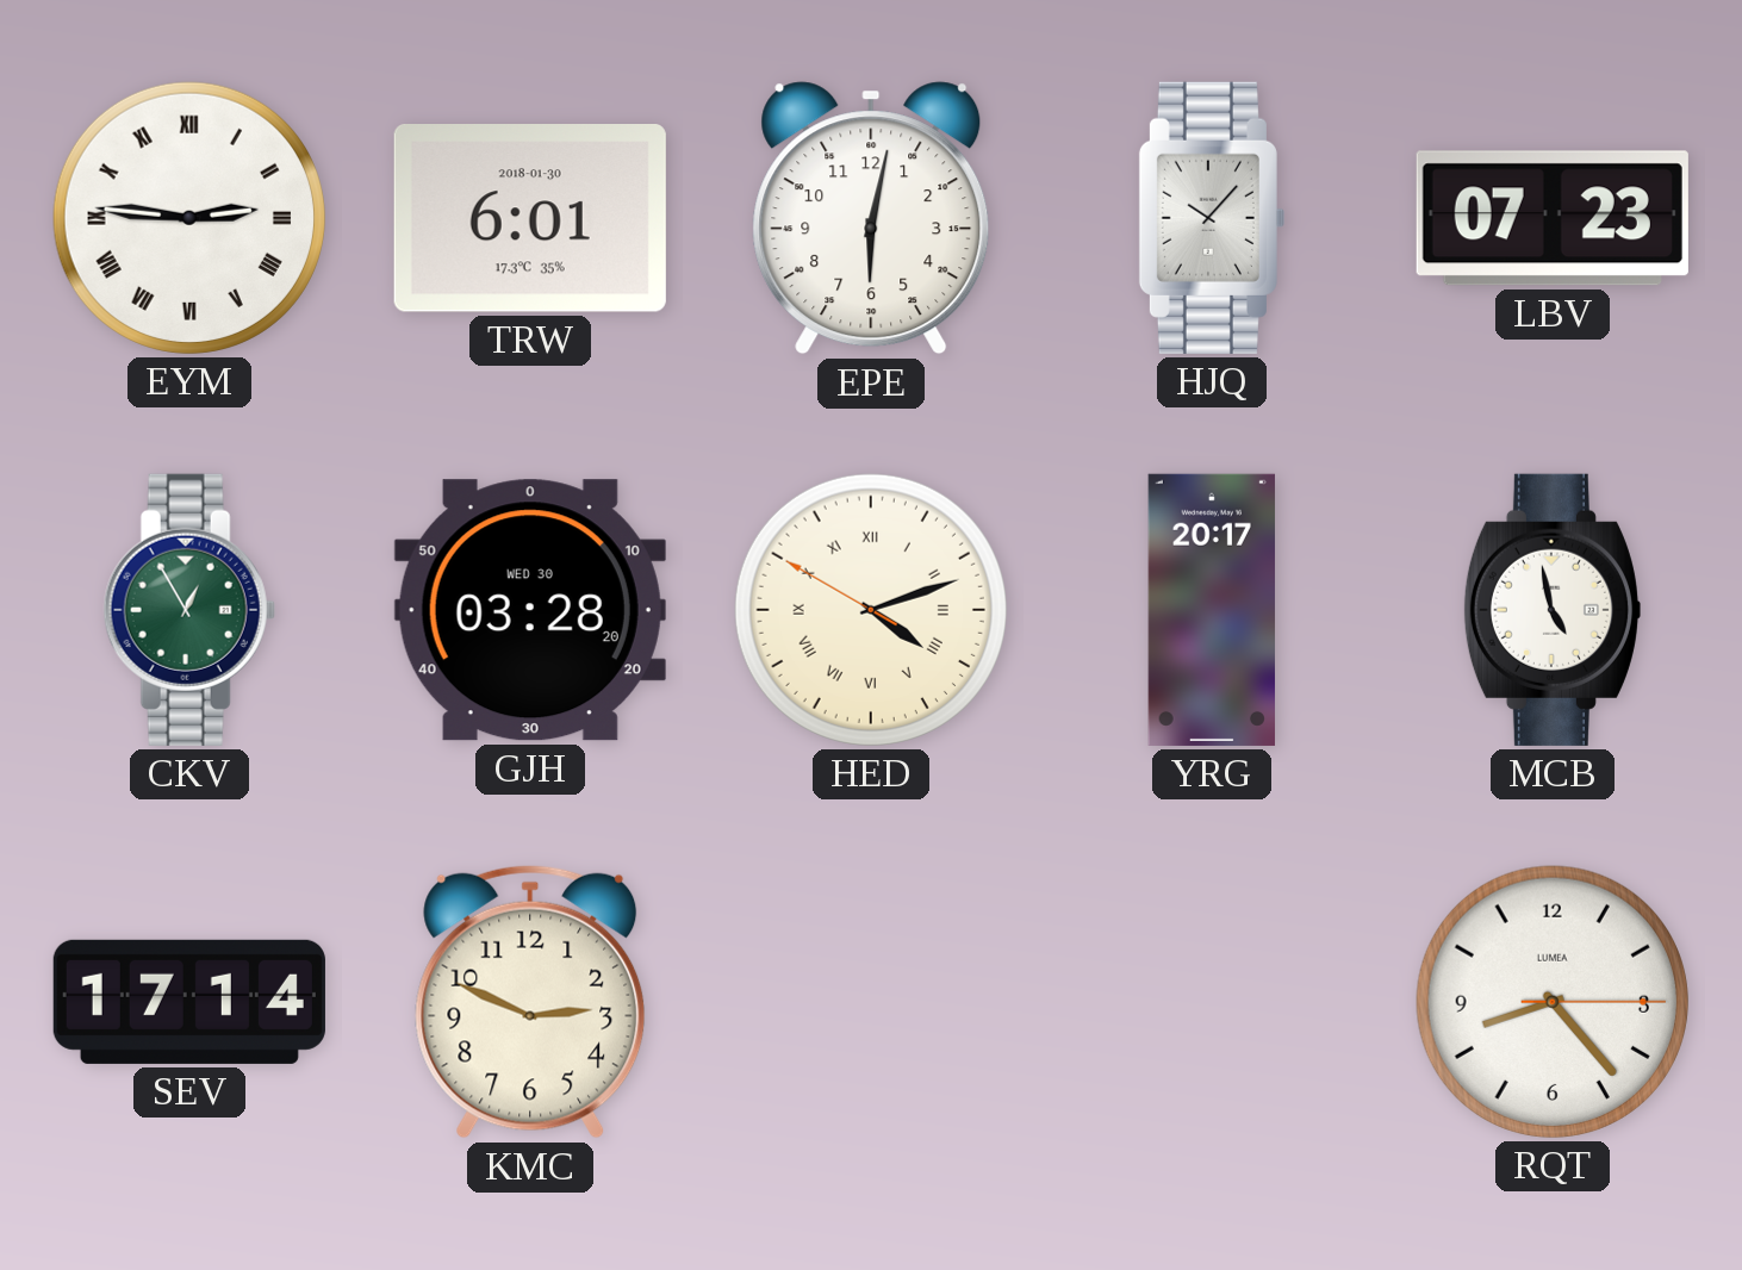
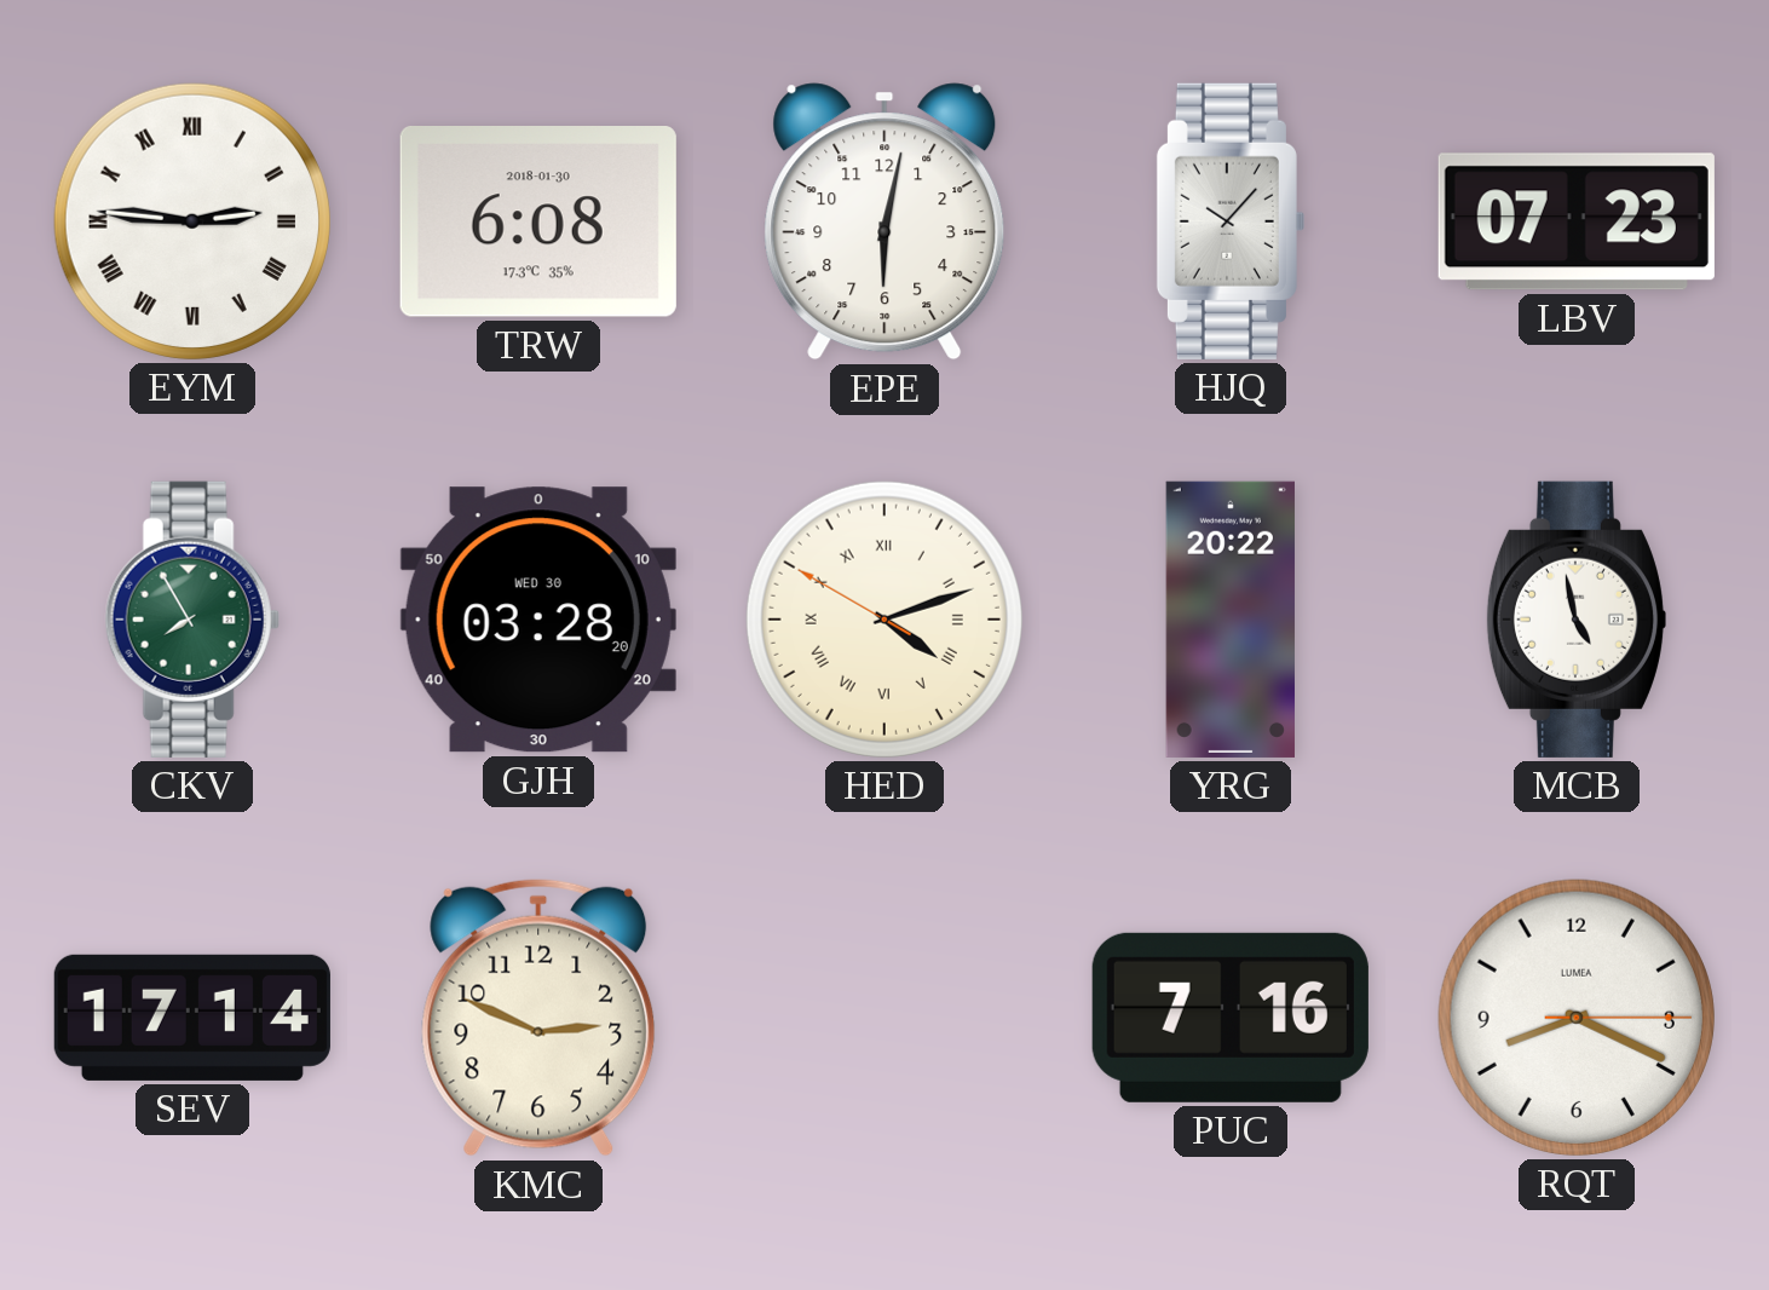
TRW: 6:01 -> 6:08 (538, 223)
CKV: 12:55 -> 7:55 (192, 620)
YRG: 20:17 -> 20:22 (1231, 620)
PUC: none -> 7:16 (1231, 1018)
RQT: 8:23 -> 8:19 (1577, 1018)
